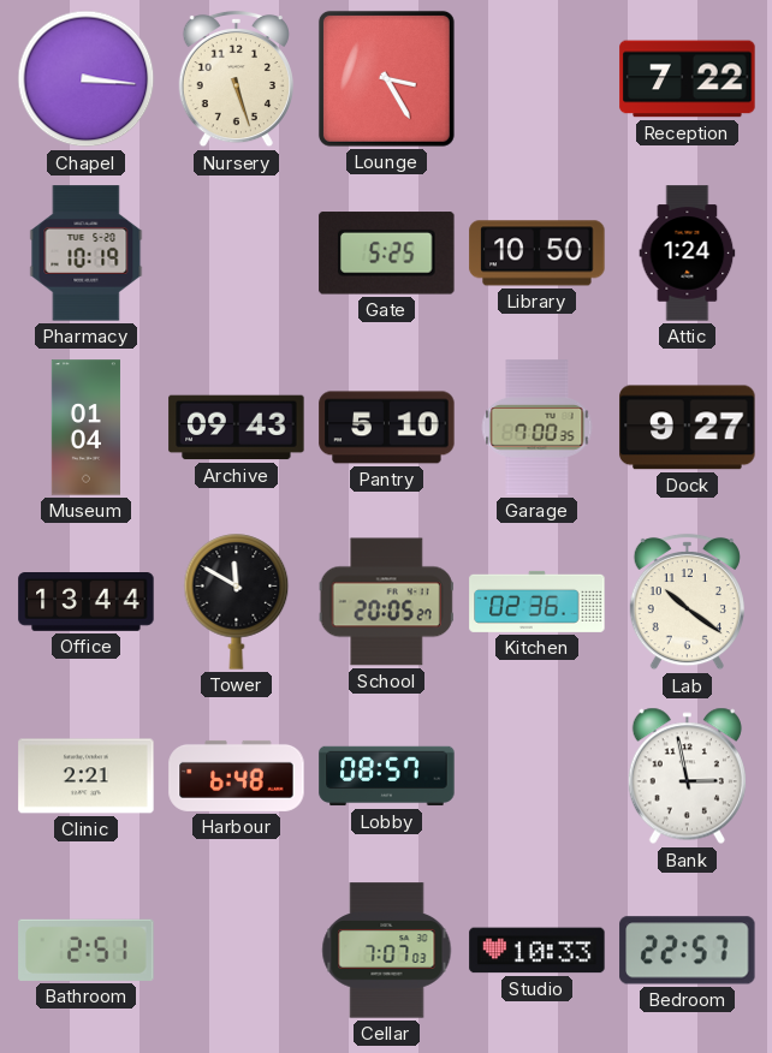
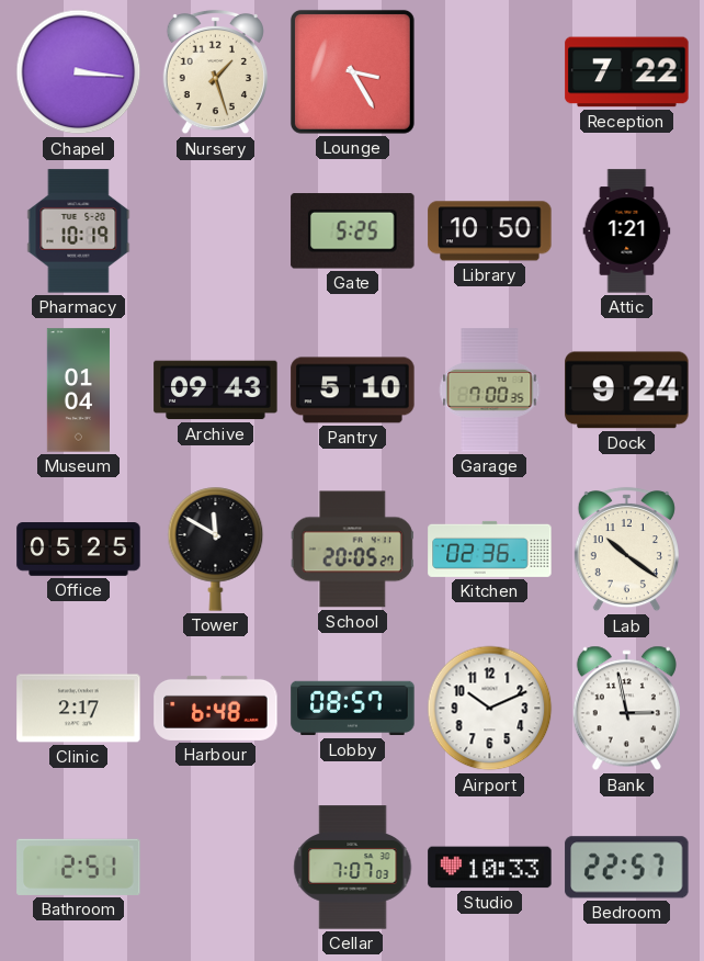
Nursery: 5:27 -> 1:27 (215, 72)
Attic: 1:24 -> 1:21 (627, 231)
Dock: 9:27 -> 9:24 (627, 391)
Office: 13:44 -> 05:25 (79, 550)
Clinic: 2:21 -> 2:17 (79, 709)
Airport: none -> 10:11 (490, 709)
